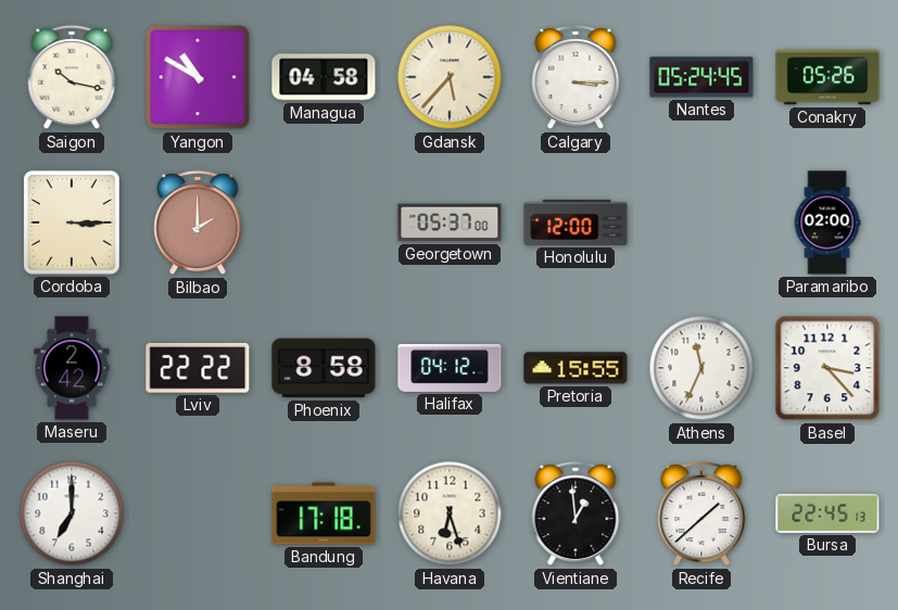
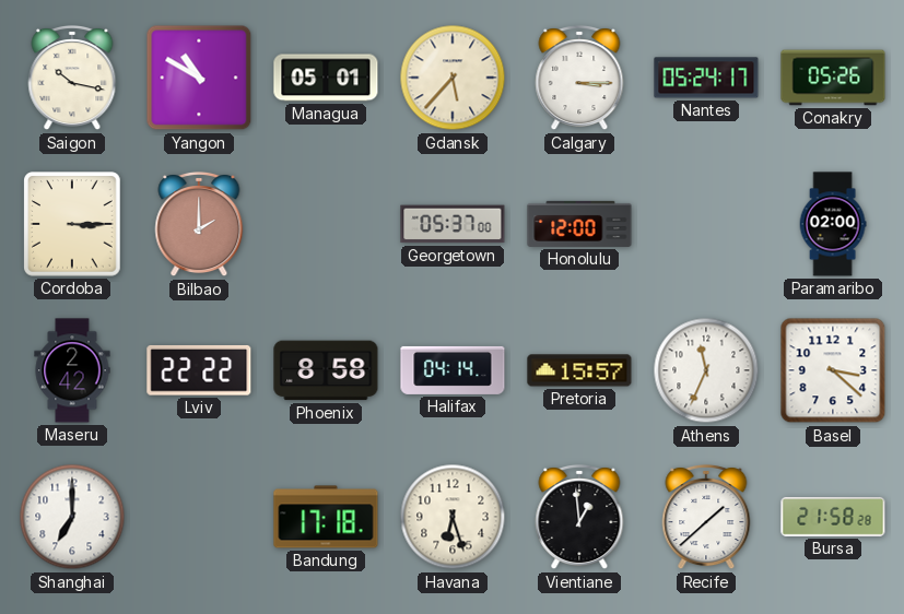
Managua: 04:58 -> 05:01 (326, 78)
Nantes: 05:24:45 -> 05:24:17 (706, 78)
Halifax: 04:12 -> 04:14 (453, 370)
Pretoria: 15:55 -> 15:57 (579, 370)
Basel: 3:23 -> 3:22 (833, 370)
Bursa: 22:45 -> 21:58 (833, 517)
